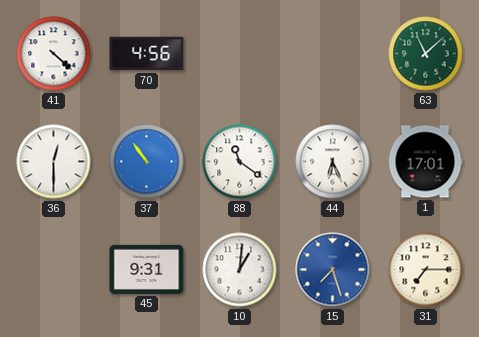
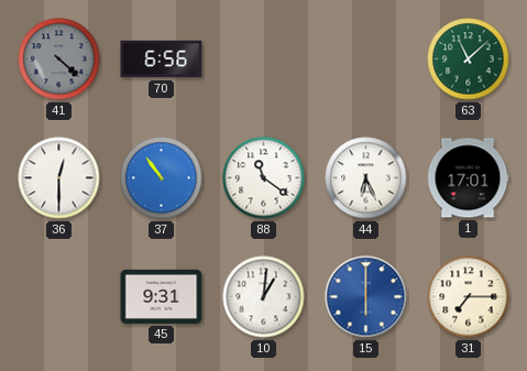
41 dial: white -> grey (59, 59)
70: 4:56 -> 6:56 (162, 59)
15: 7:27 -> 6:00 (366, 297)
